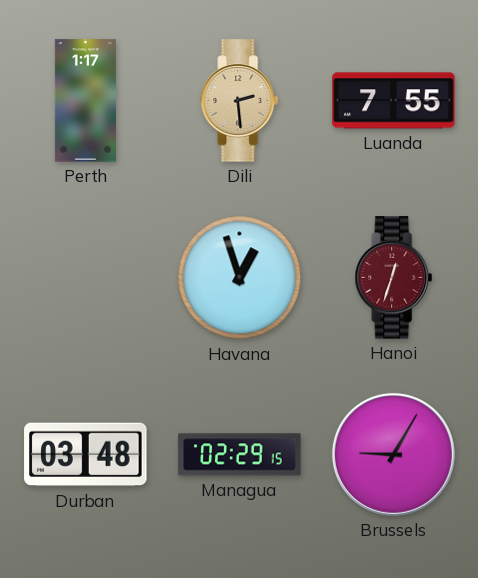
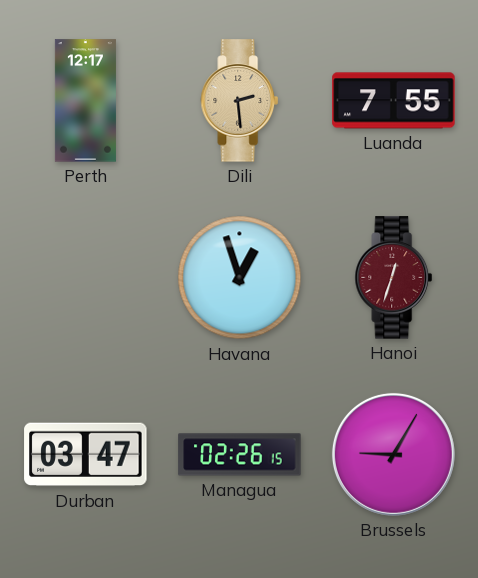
Perth: 1:17 -> 12:17 (85, 101)
Durban: 03:48 -> 03:47 (86, 455)
Managua: 02:29 -> 02:26 (240, 455)
